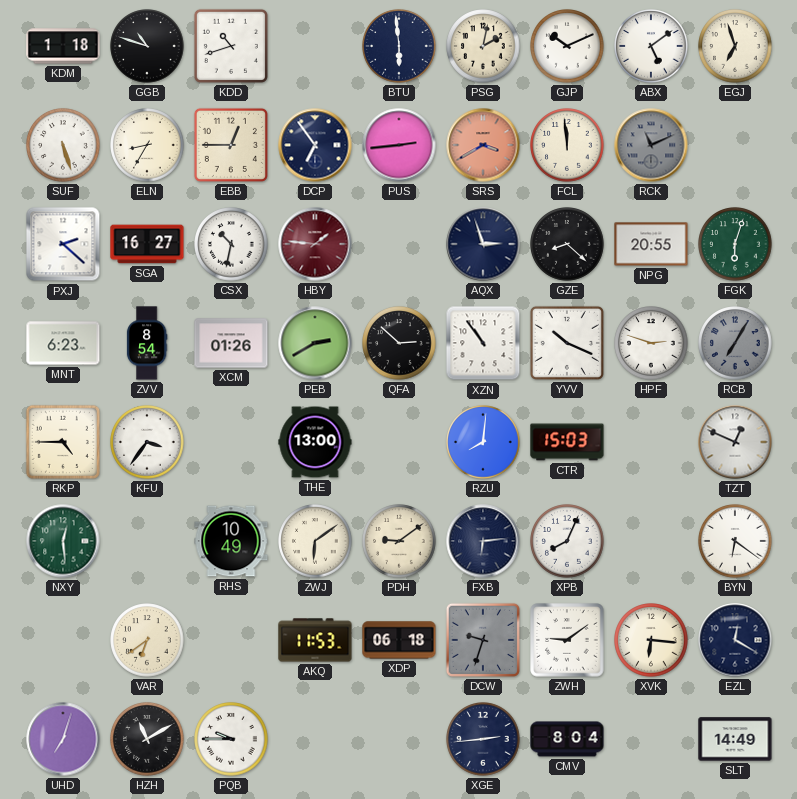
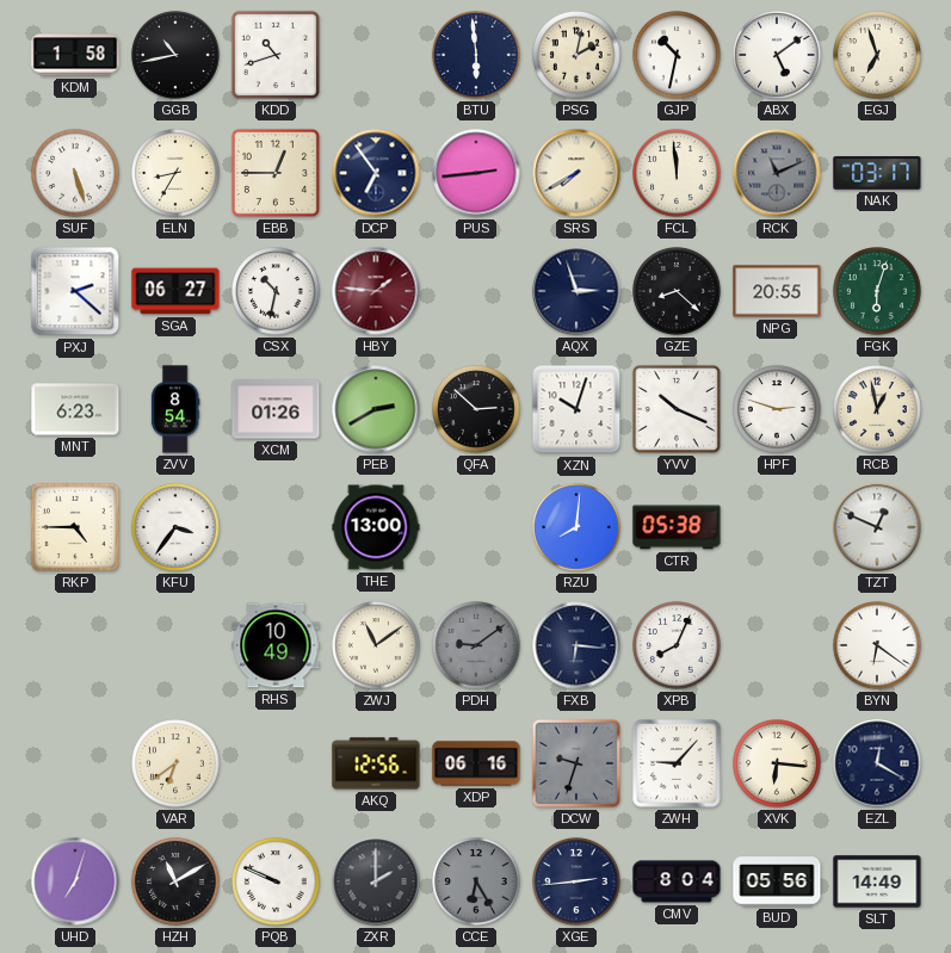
KDM: 1:18 -> 1:58 (75, 55)
GGB: 10:48 -> 10:43 (175, 55)
GJP: 10:11 -> 10:32 (677, 55)
SRS: 3:40 -> 7:40 (576, 173)
SRS dial: salmon -> cream (576, 173)
NAK: none -> 03:17 (877, 173)
SGA: 16:27 -> 06:27 (175, 291)
XZN: 10:54 -> 10:03 (576, 409)
RCB: 7:05 -> 12:58 (877, 409)
RCB dial: grey -> cream (877, 409)
CTR: 15:03 -> 05:38 (677, 527)
NXY: 12:29 -> none (63, 541)
ZWJ: 6:09 -> 11:09 (376, 645)
PDH dial: cream -> grey (476, 645)
FXB: 6:14 -> 6:16 (576, 645)
AKQ: 11:53 -> 12:56 (376, 763)
XDP: 06:18 -> 06:16 (476, 763)
ZWH: 9:09 -> 9:07 (677, 763)
PQB: 9:45 -> 9:49 (276, 881)
ZXR: none -> 2:00 (376, 881)
CCE: none -> 6:25 (476, 881)
BUD: none -> 05:56 (777, 881)
